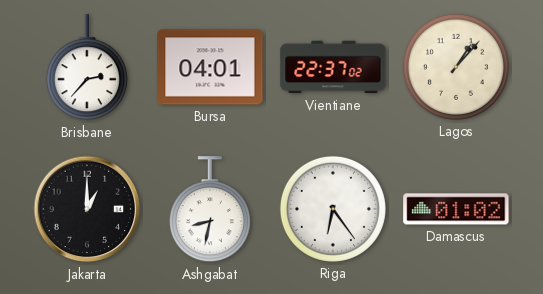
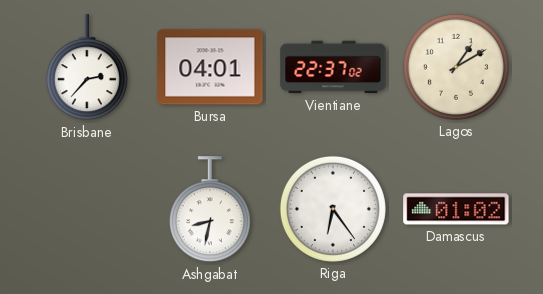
Lagos: 1:07 -> 1:10 (456, 67)
Jakarta: 1:00 -> none (87, 209)
